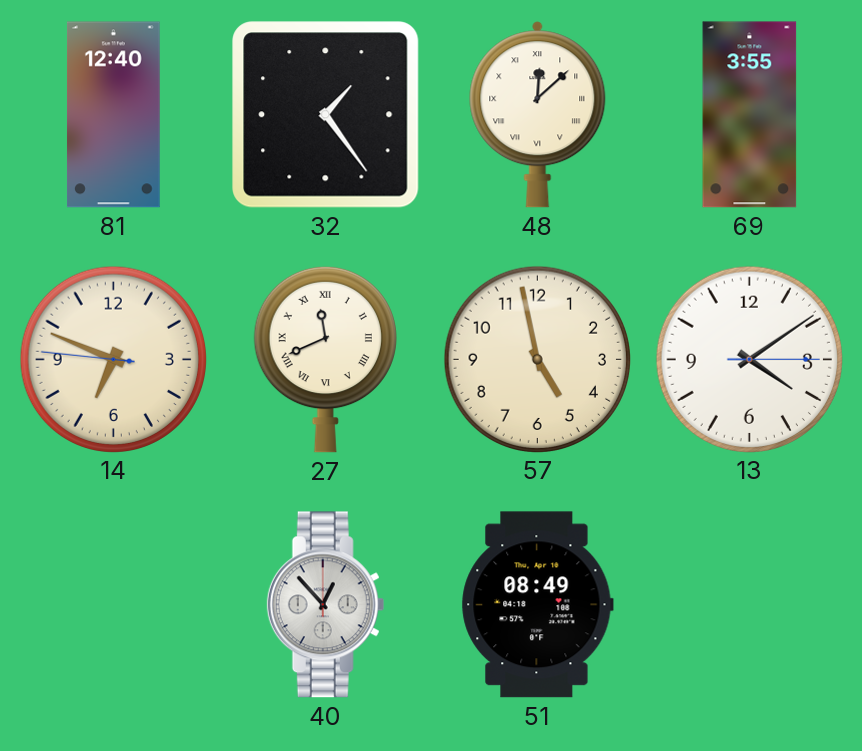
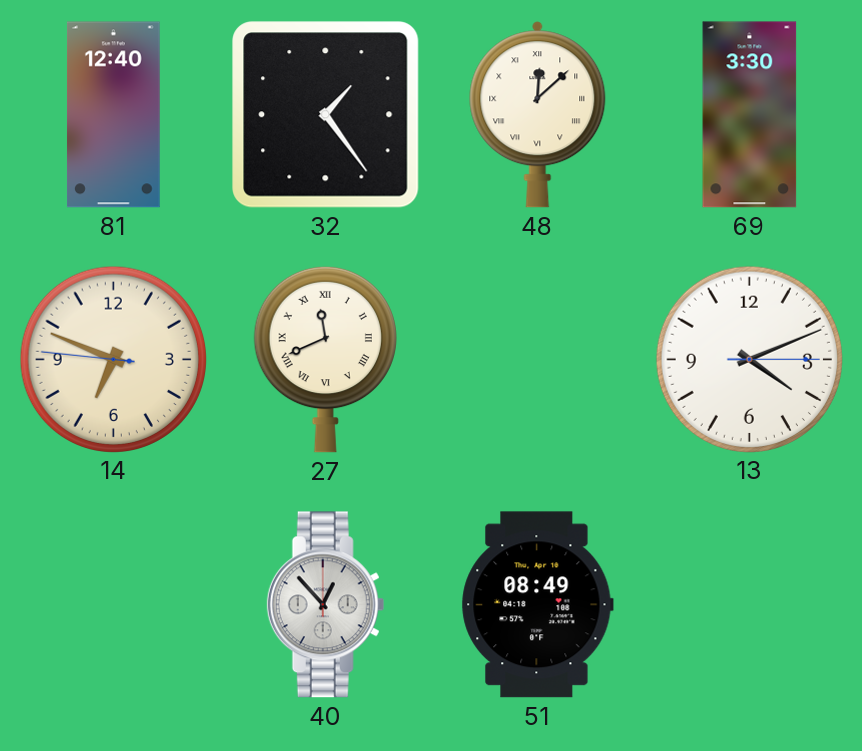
69: 3:55 -> 3:30 (750, 115)
57: 4:58 -> none (537, 359)
13: 4:09 -> 4:11 (749, 359)
